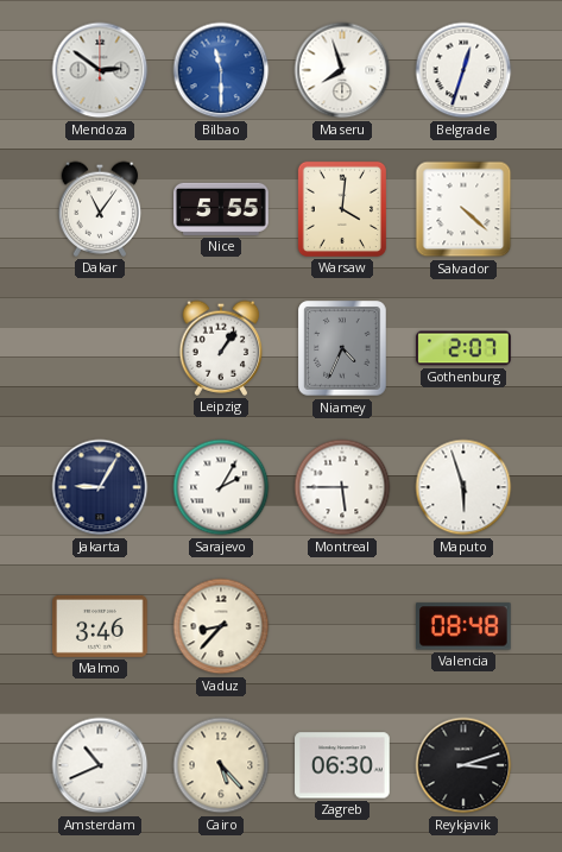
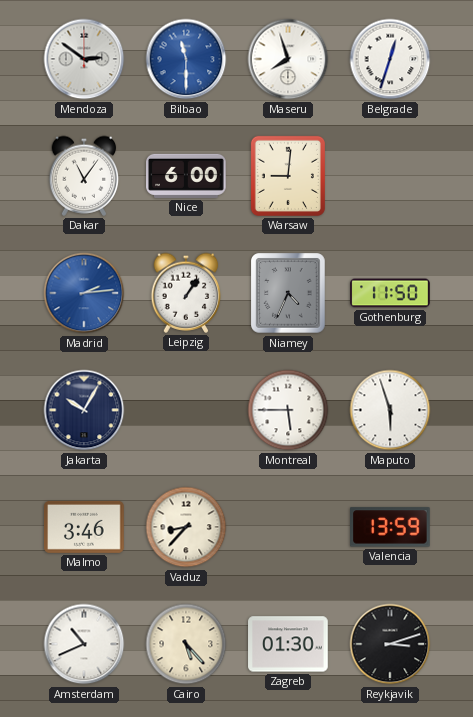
Nice: 5:55 -> 6:00 (186, 176)
Warsaw: 4:01 -> 9:01 (288, 176)
Salvador: 4:22 -> none (463, 209)
Madrid: none -> 2:14 (84, 293)
Gothenburg: 2:07 -> 11:50 (390, 293)
Jakarta: 9:05 -> 10:05 (84, 410)
Sarajevo: 2:05 -> none (221, 487)
Valencia: 08:48 -> 13:59 (391, 527)
Zagreb: 06:30 -> 01:30 (288, 644)
